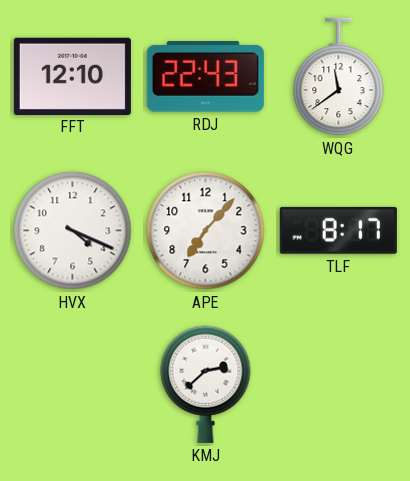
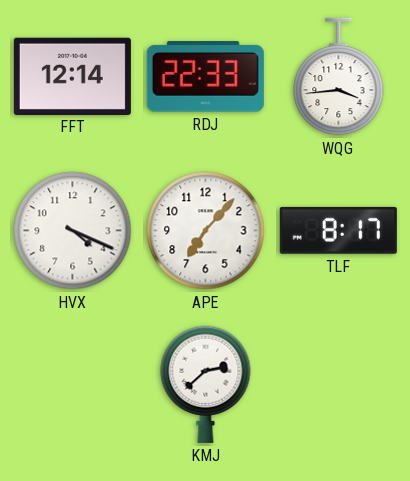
FFT: 12:10 -> 12:14 (72, 76)
RDJ: 22:43 -> 22:33 (205, 77)
WQG: 11:39 -> 3:44 (339, 77)
